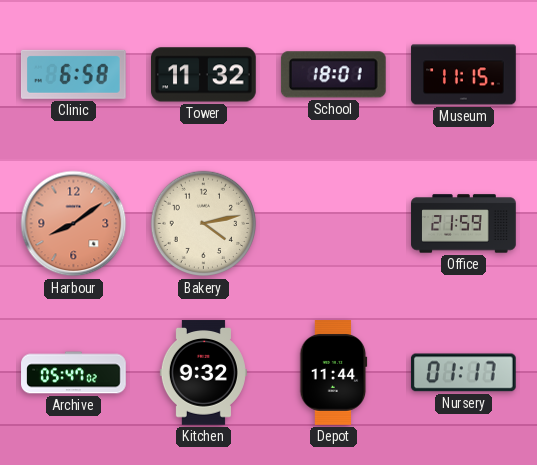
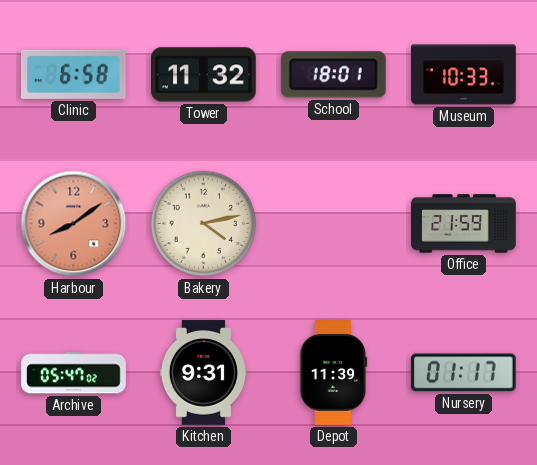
Museum: 11:15 -> 10:33 (464, 75)
Kitchen: 9:32 -> 9:31 (203, 373)
Depot: 11:44 -> 11:39 (334, 373)
